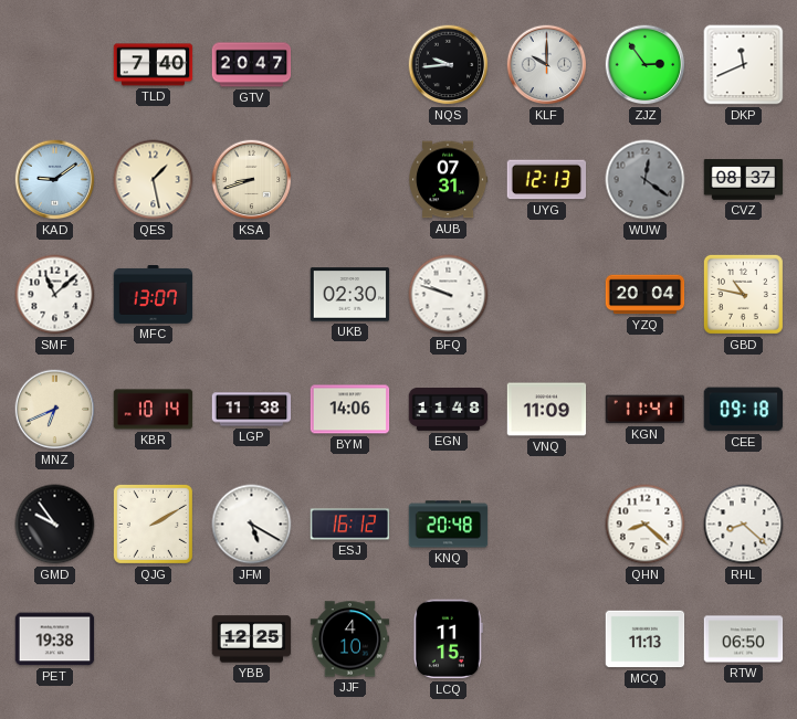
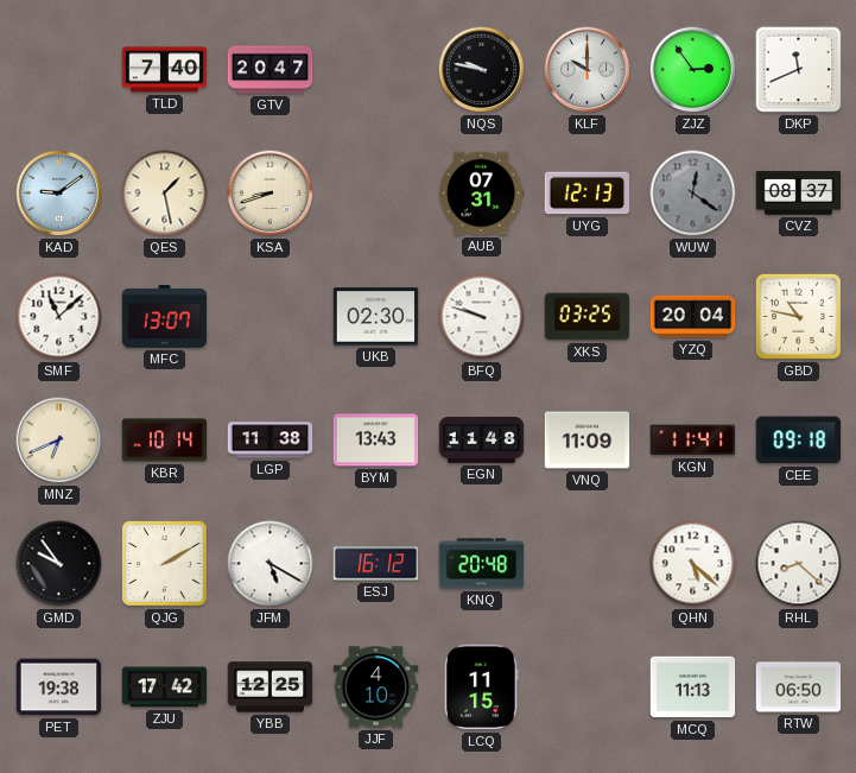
NQS: 9:44 -> 9:47 (482, 70)
XKS: none -> 03:25 (588, 317)
BYM: 14:06 -> 13:43 (376, 441)
QHN: 8:22 -> 5:22 (693, 564)
ZJU: none -> 17:42 (165, 688)
